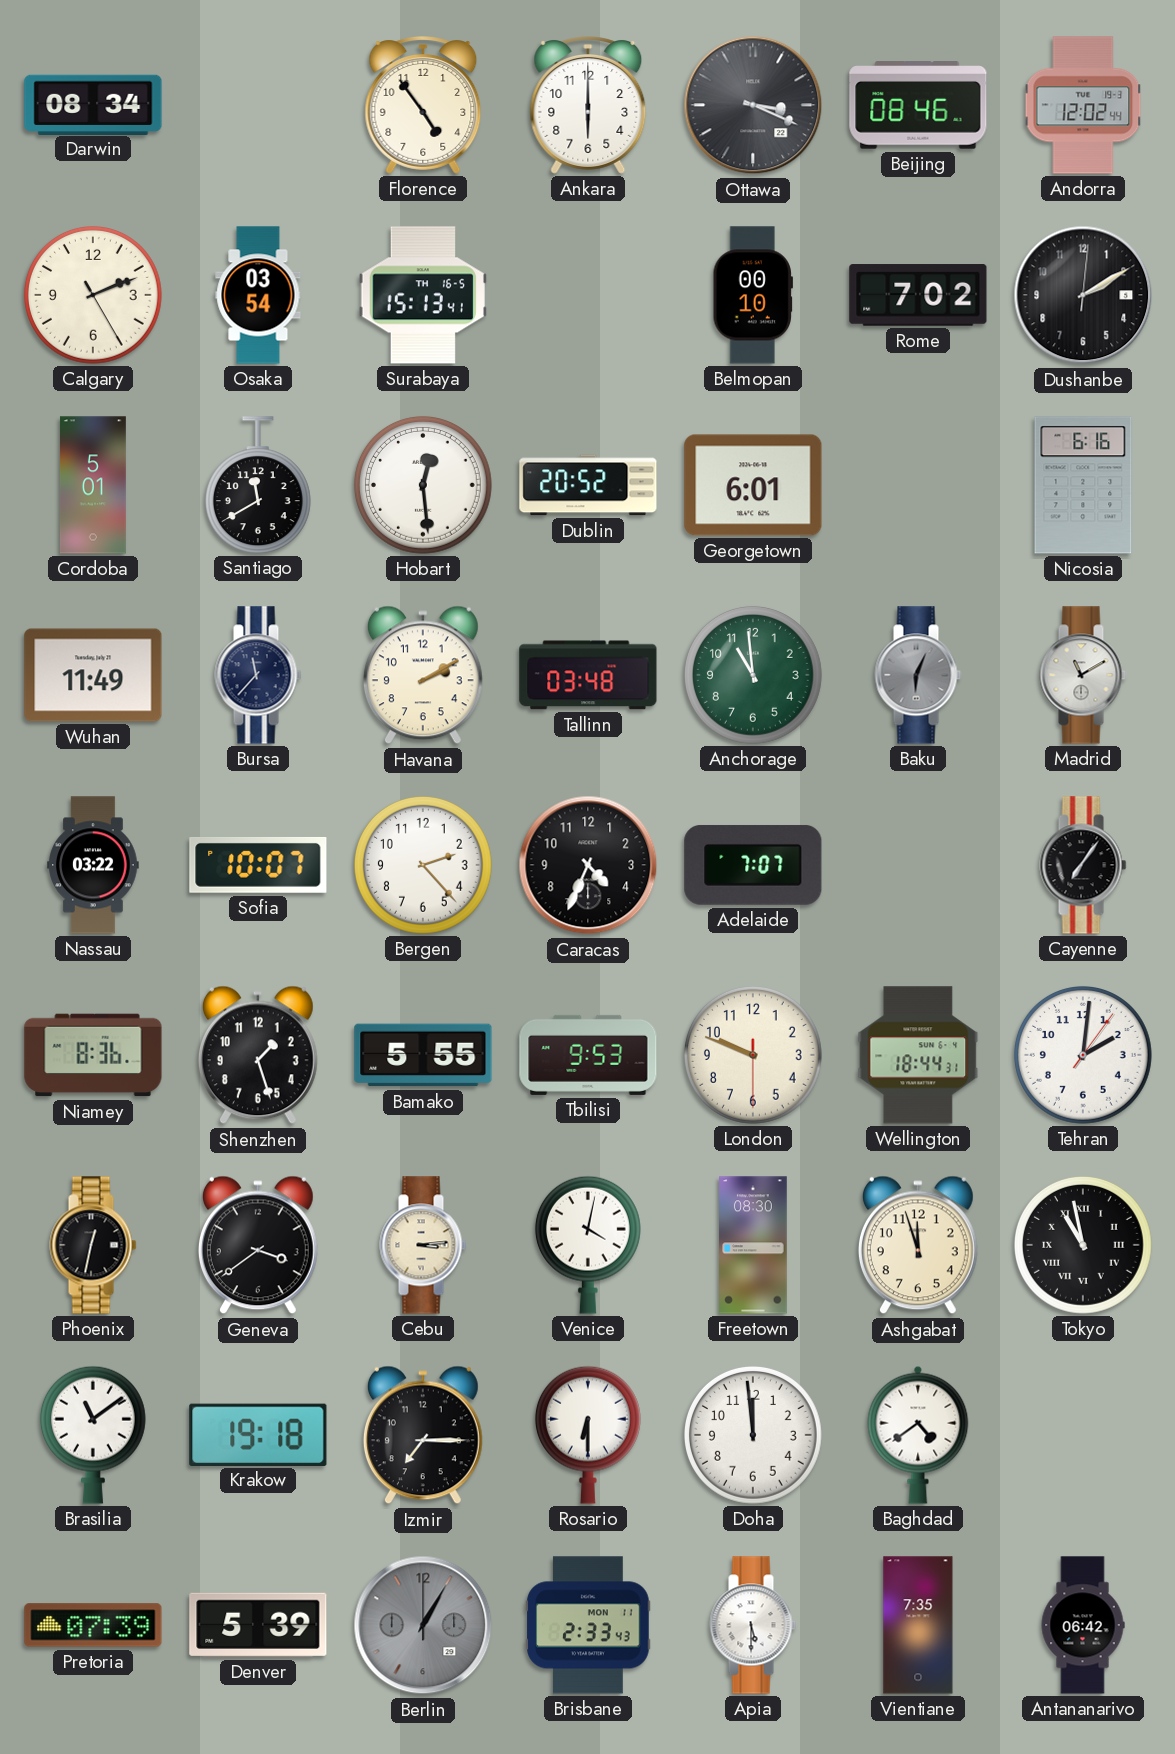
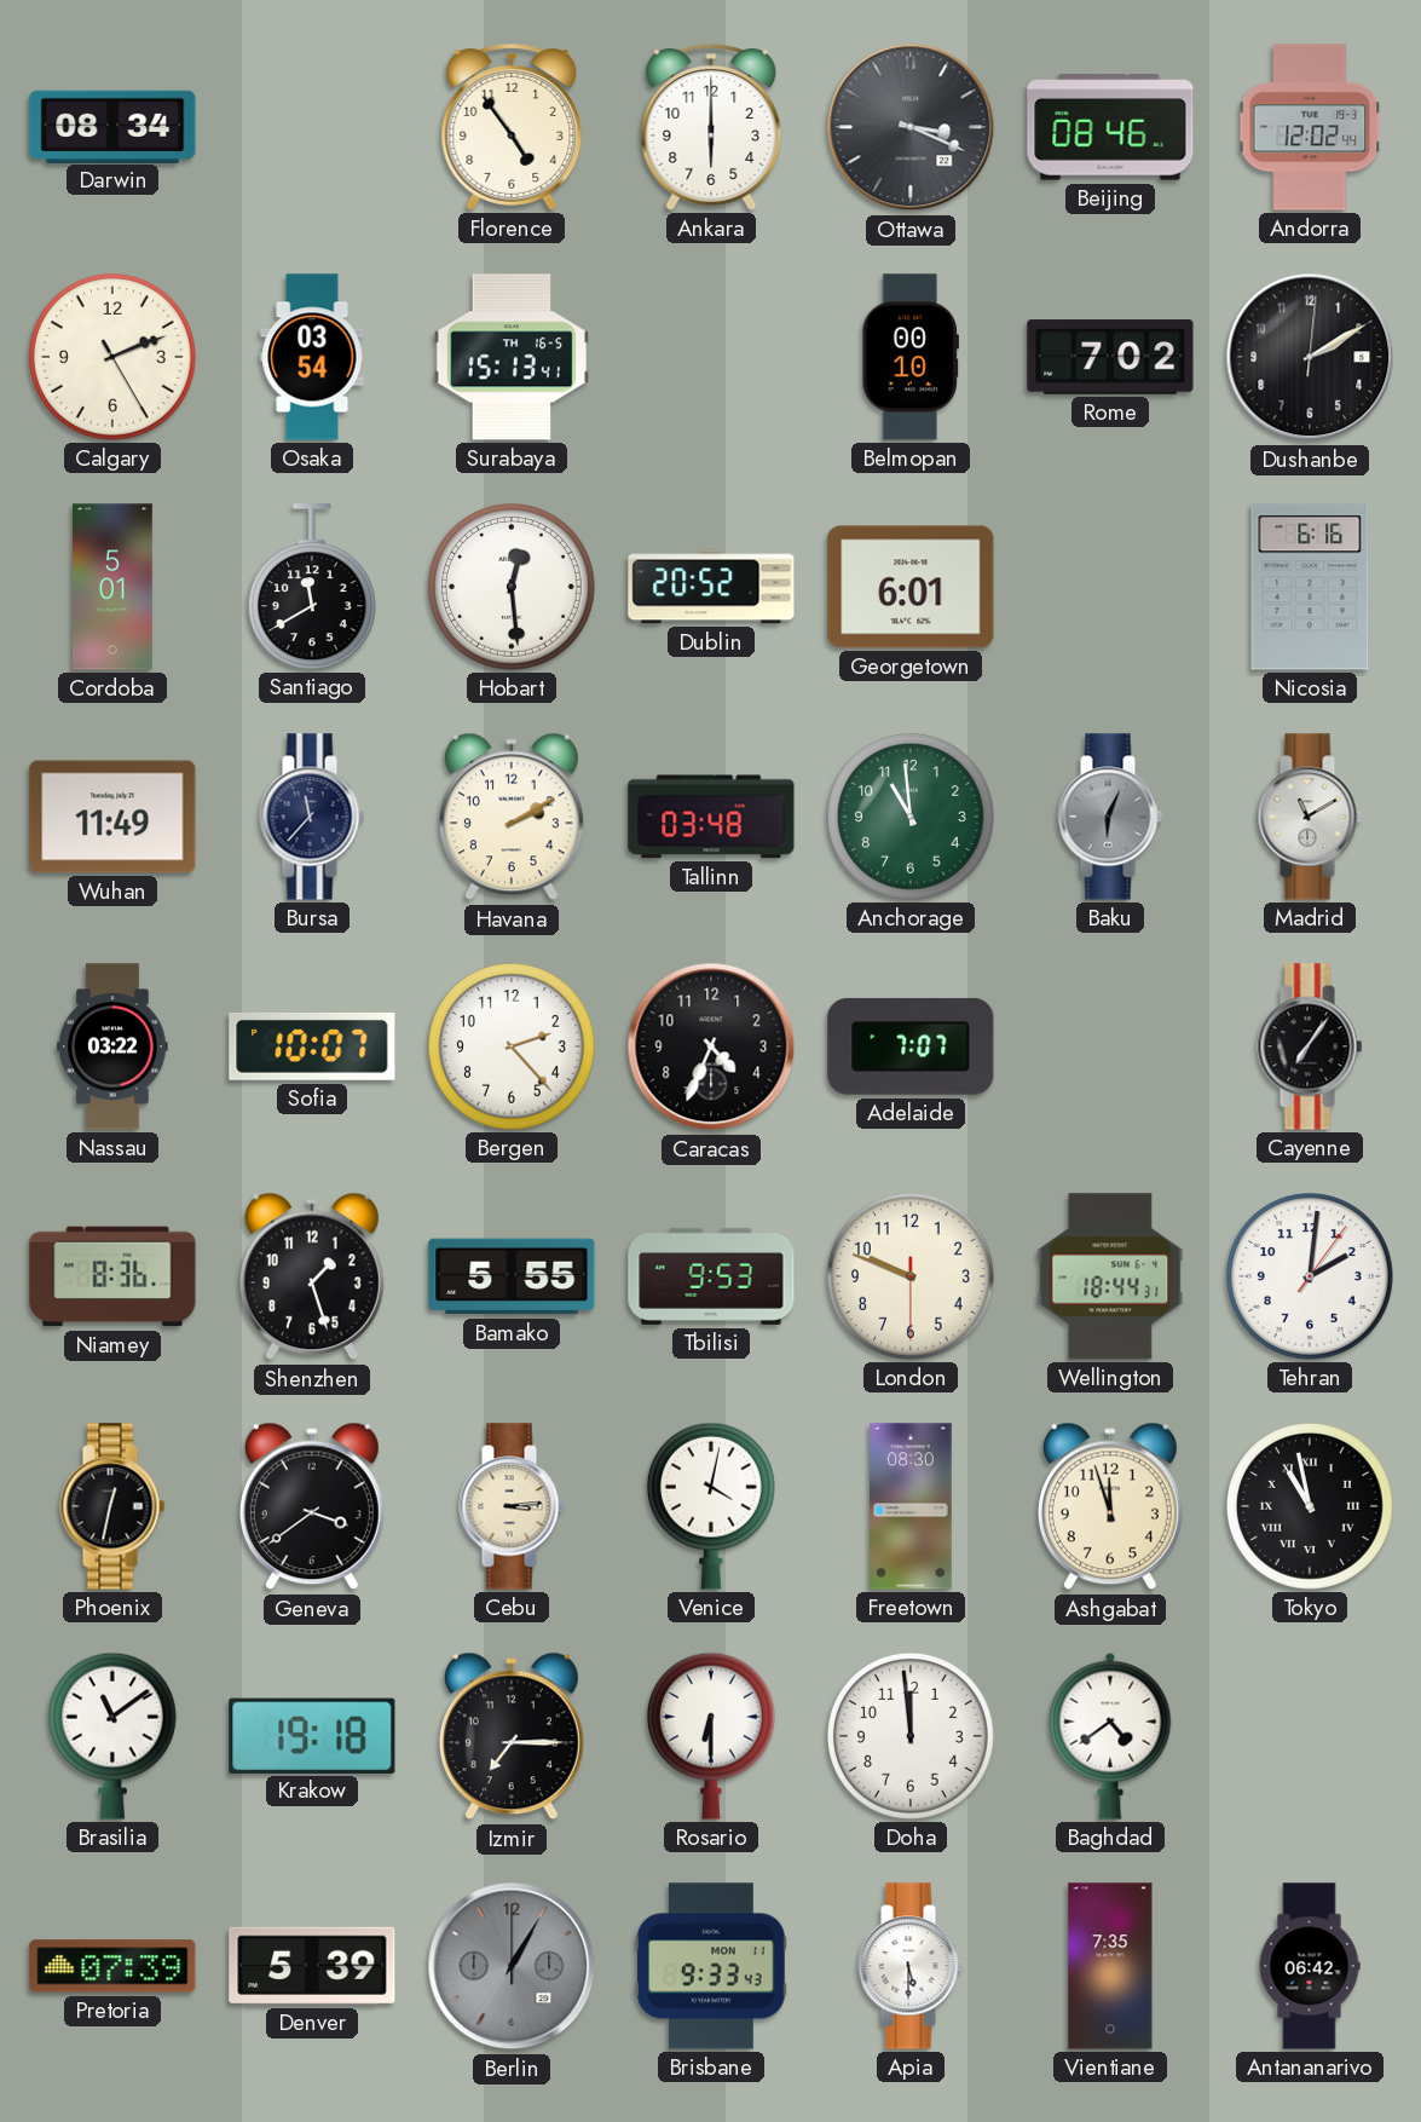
Brisbane: 2:33 -> 9:33 (711, 1966)
